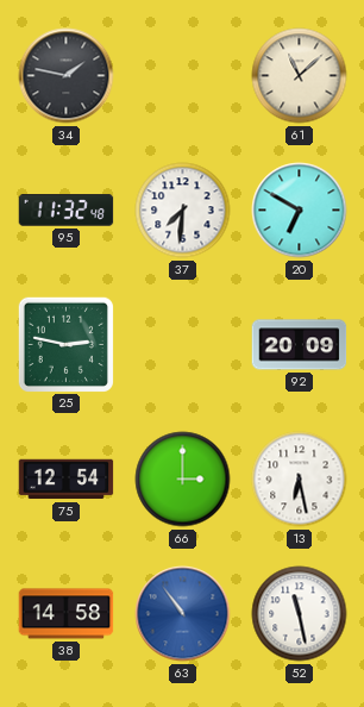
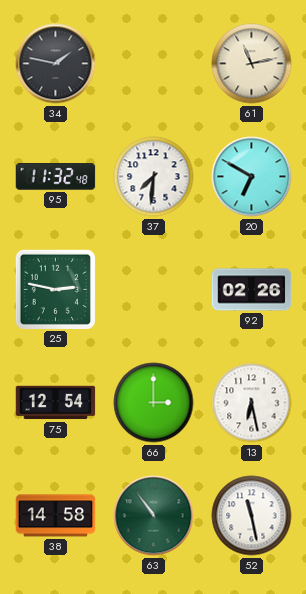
61: 11:08 -> 11:13 (252, 64)
92: 20:09 -> 02:26 (252, 290)
63 dial: blue -> green (154, 516)
